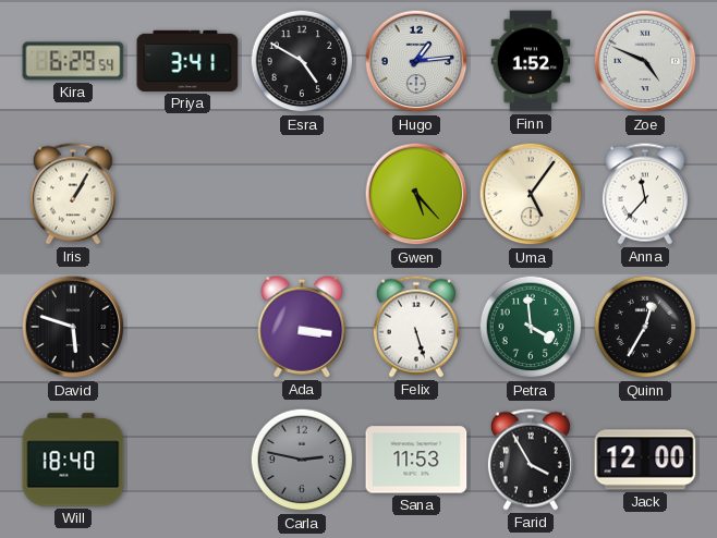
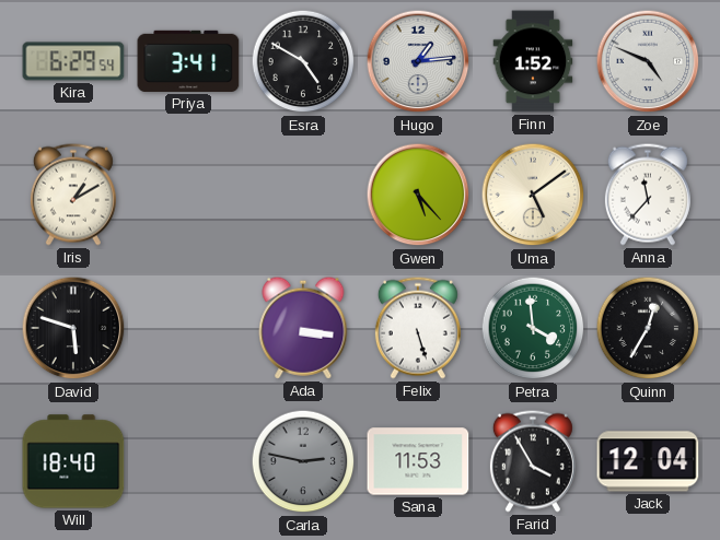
Iris: 1:05 -> 1:10 (73, 195)
Uma: 5:06 -> 5:09 (533, 195)
Jack: 12:00 -> 12:04 (648, 461)
